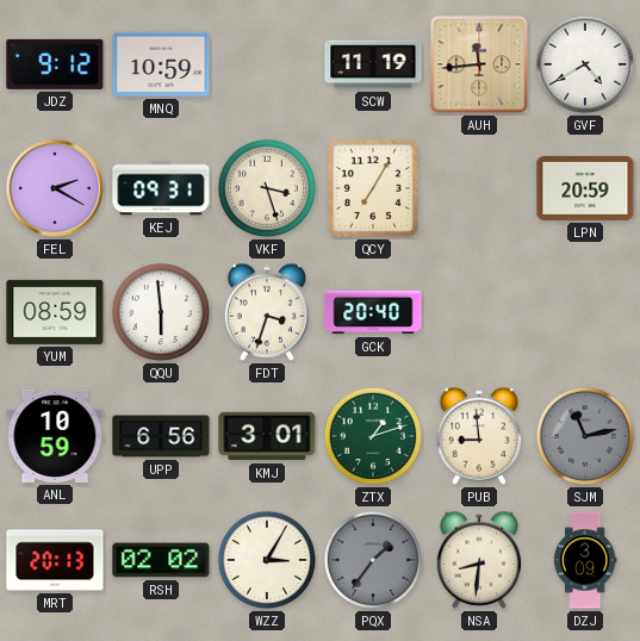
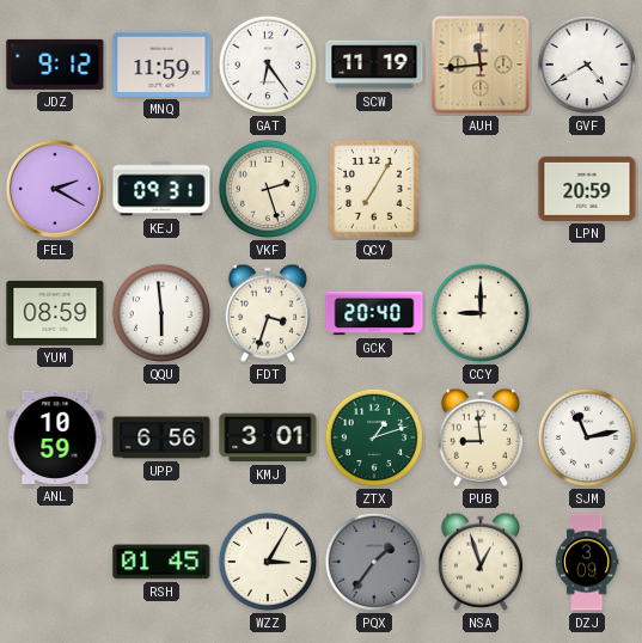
MNQ: 10:59 -> 11:59 (161, 65)
GAT: none -> 6:24 (268, 65)
VKF: 3:27 -> 2:27 (268, 189)
CCY: none -> 9:00 (481, 313)
SJM dial: grey -> white (587, 437)
MRT: 20:13 -> none (55, 560)
RSH: 02:02 -> 01:45 (161, 562)
NSA: 8:31 -> 12:57 (479, 562)
